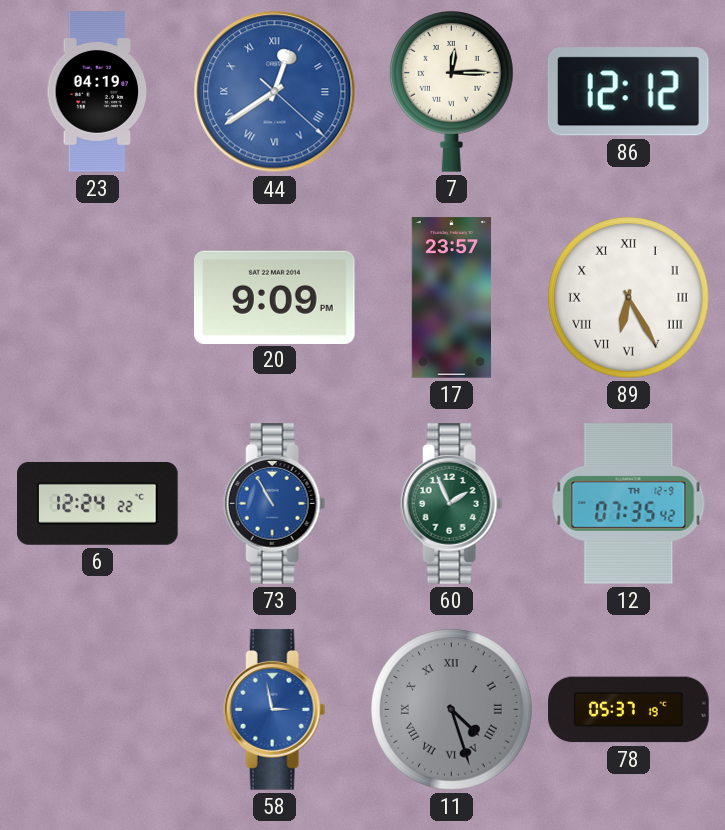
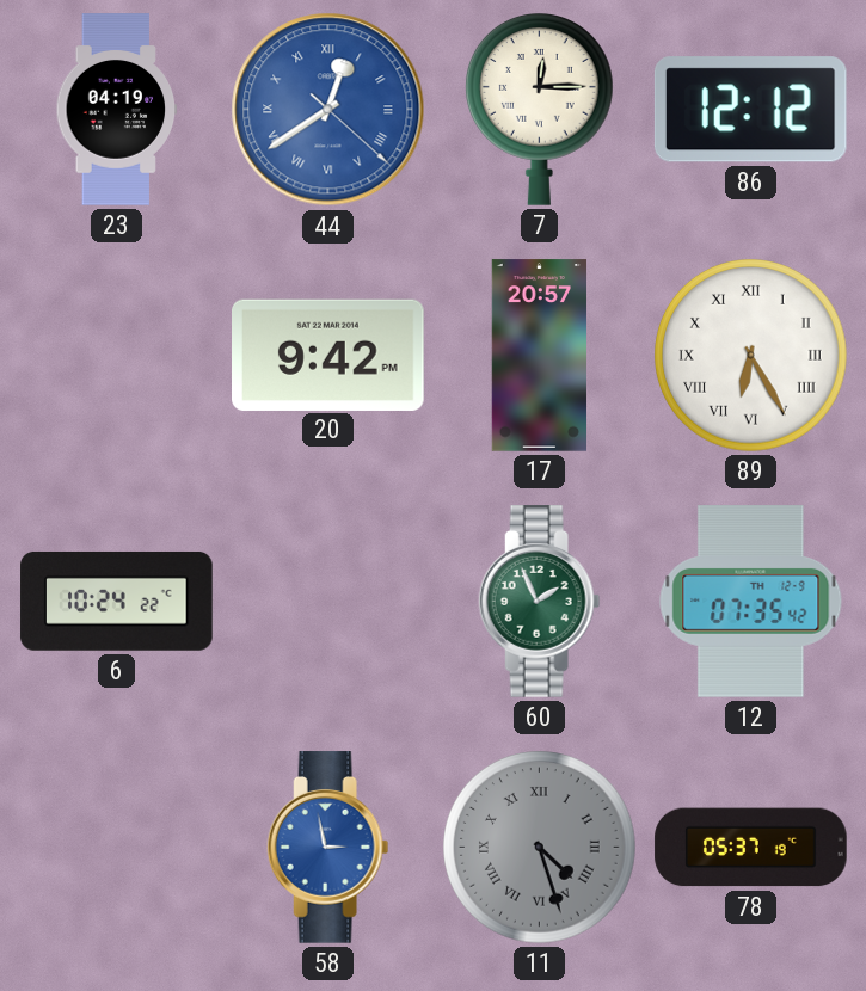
20: 9:09 -> 9:42 (328, 355)
17: 23:57 -> 20:57 (539, 356)
6: 12:24 -> 10:24 (117, 601)
73: 10:55 -> none (275, 504)
